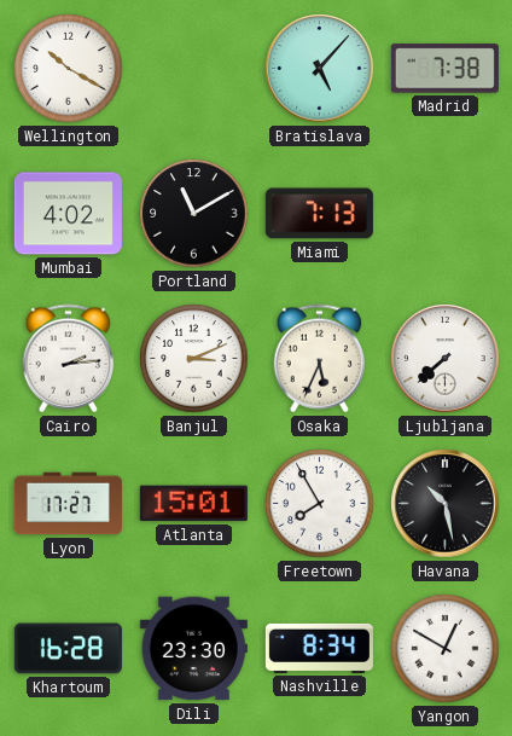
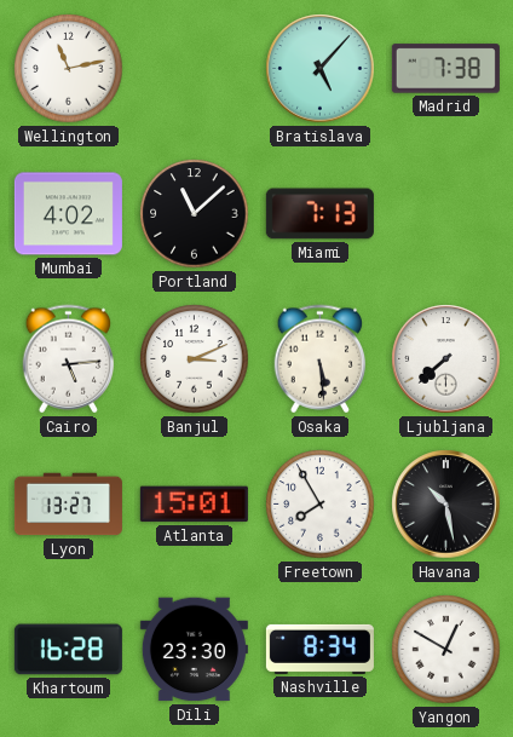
Wellington: 10:20 -> 11:13 (69, 69)
Portland: 11:10 -> 11:08 (195, 214)
Cairo: 2:14 -> 5:14 (69, 359)
Osaka: 5:34 -> 5:29 (321, 359)
Lyon: 17:27 -> 13:27 (68, 505)
